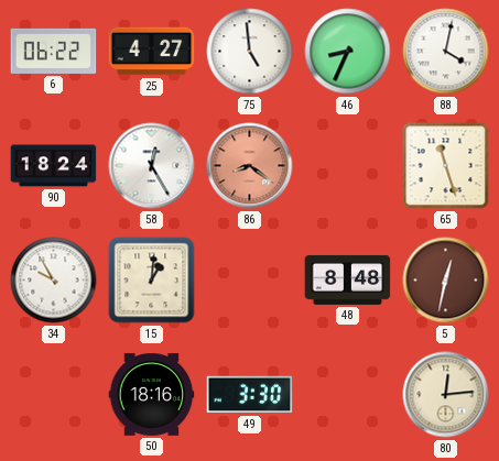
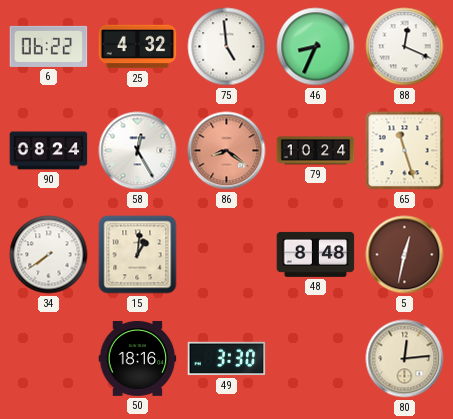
25: 4:27 -> 4:32 (138, 47)
88: 4:02 -> 12:19 (405, 47)
90: 18:24 -> 08:24 (49, 151)
79: none -> 10:24 (316, 151)
34: 9:55 -> 7:39 (49, 255)
